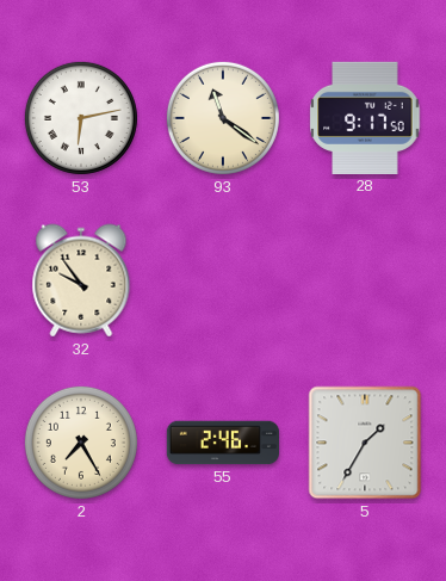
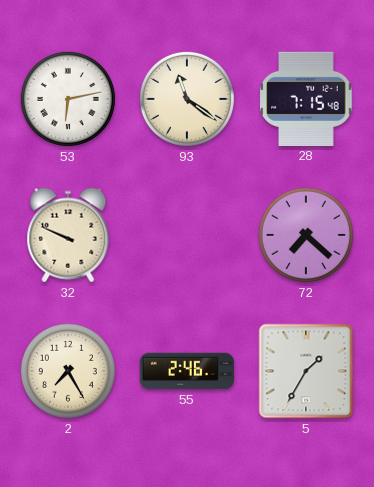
28: 9:17 -> 7:15 (306, 99)
32: 9:54 -> 9:49 (68, 235)
72: none -> 7:22 (306, 235)
